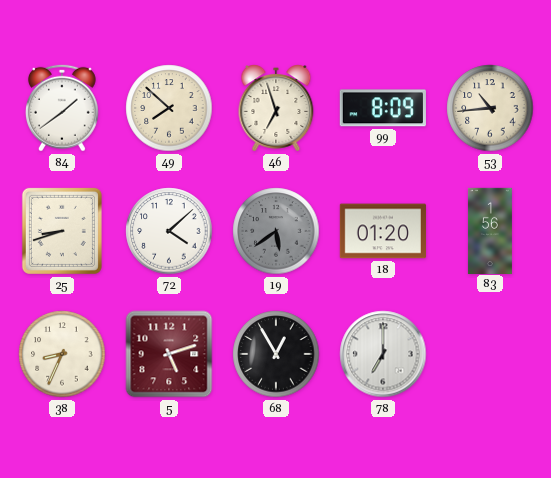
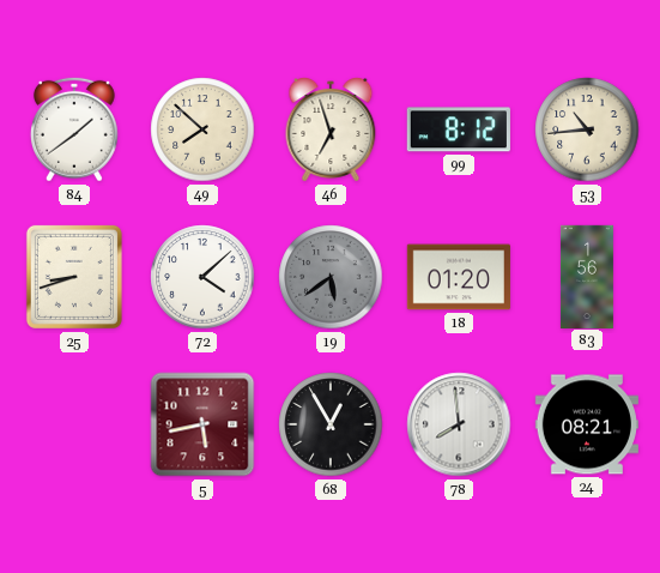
99: 8:09 -> 8:12 (459, 129)
38: 8:34 -> none (62, 354)
5: 5:12 -> 5:43 (202, 424)
78: 7:00 -> 7:59 (459, 424)
24: none -> 08:21 (586, 424)
